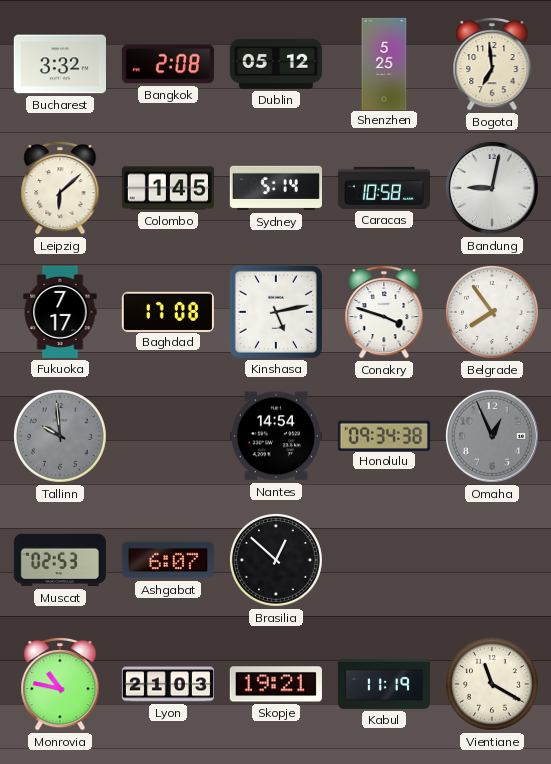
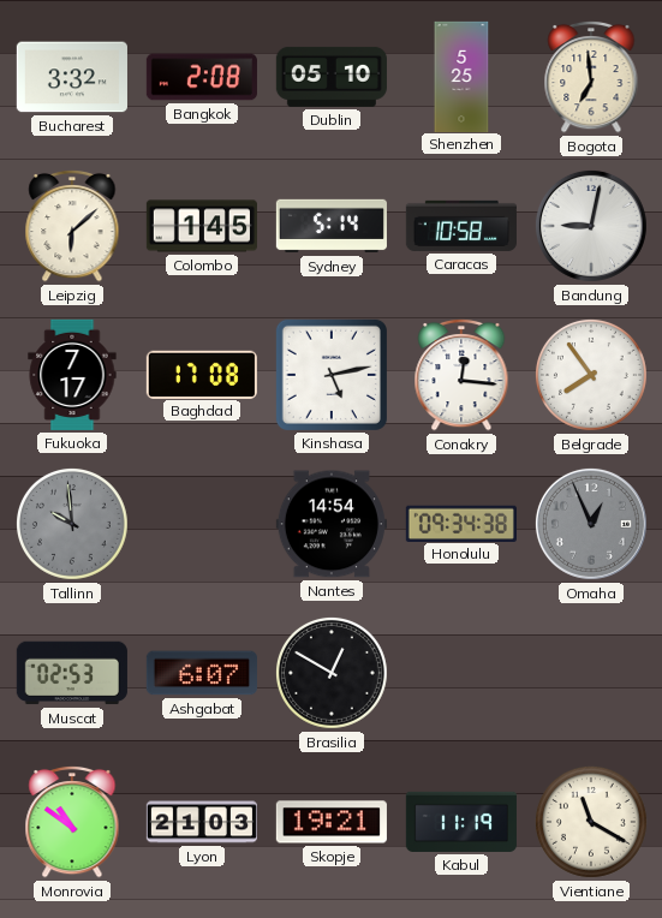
Dublin: 05:12 -> 05:10 (332, 77)
Conakry: 3:48 -> 12:16 (461, 375)
Brasilia: 12:52 -> 12:50 (332, 673)
Monrovia: 10:47 -> 10:51 (72, 822)
